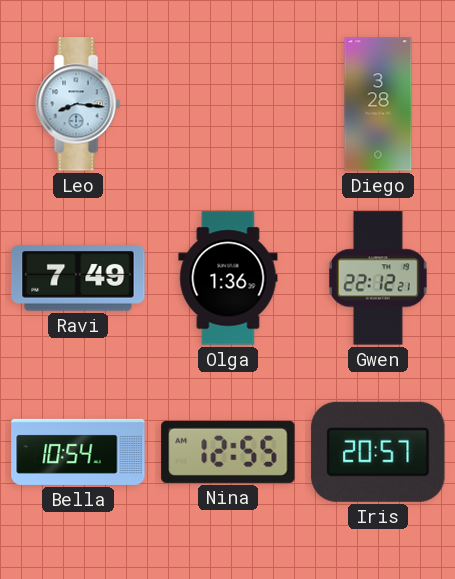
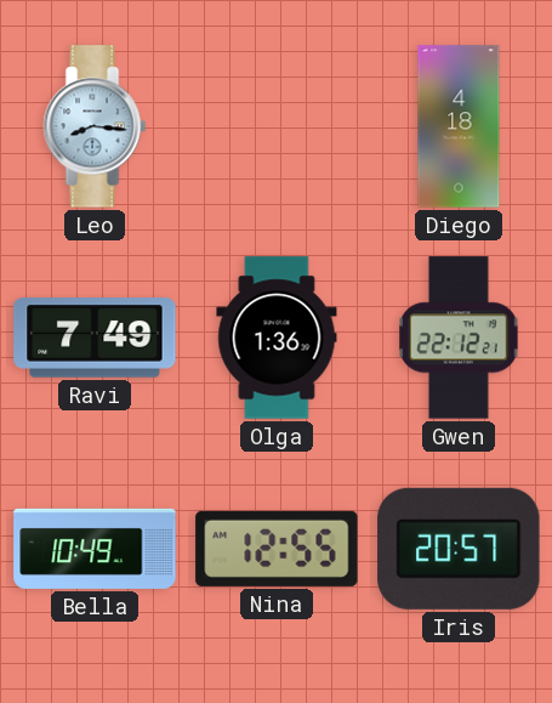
Diego: 3:28 -> 4:18 (459, 126)
Bella: 10:54 -> 10:49 (95, 549)
